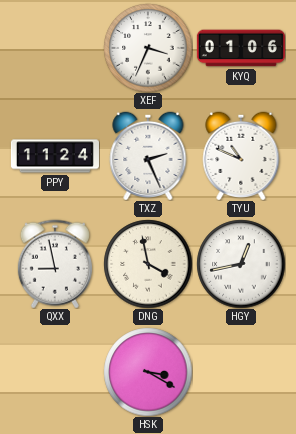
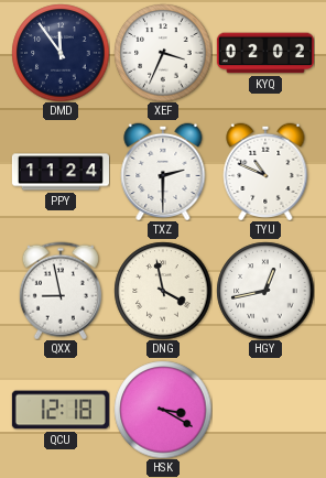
DMD: none -> 11:54 (61, 53)
KYQ: 01:06 -> 02:02 (265, 53)
TXZ: 2:26 -> 2:30 (163, 172)
QCU: none -> 12:18 (61, 410)
